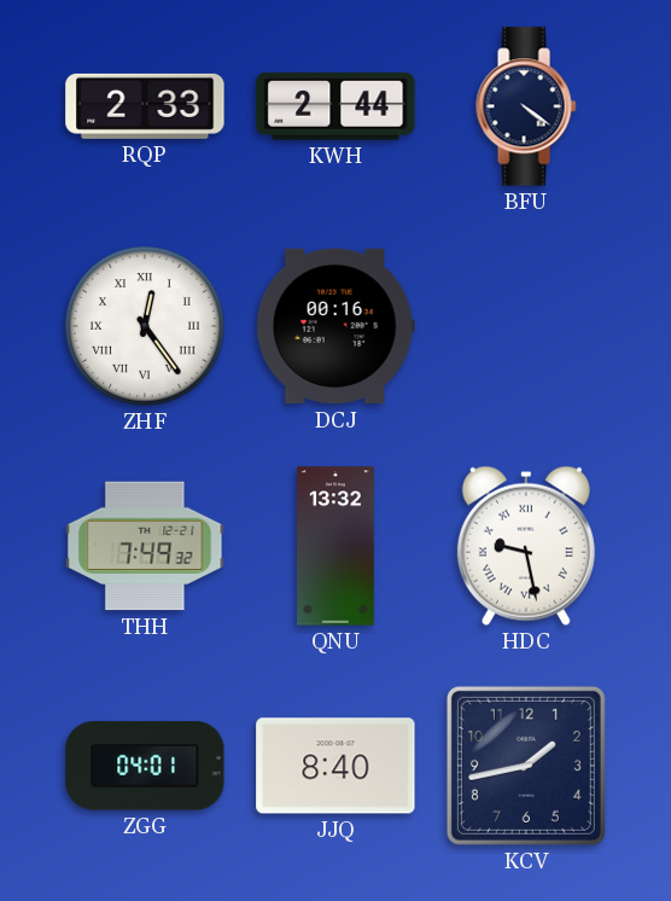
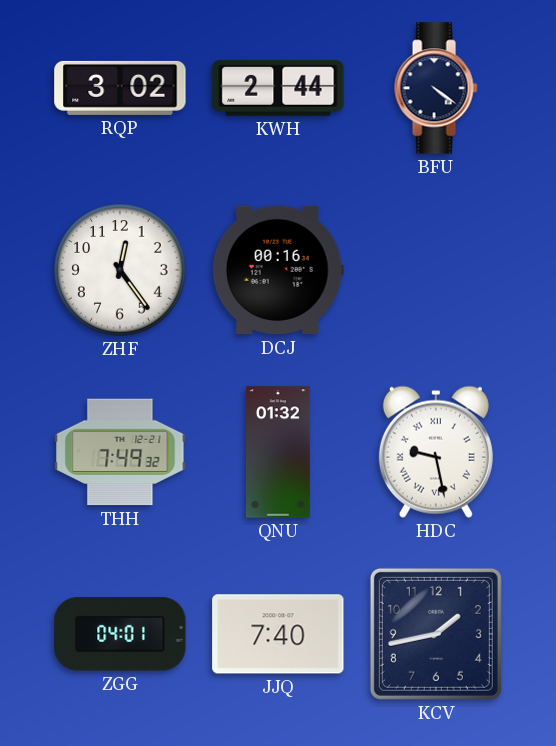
RQP: 2:33 -> 3:02 (120, 88)
ZHF numerals: Roman -> Arabic (120, 270)
QNU: 13:32 -> 01:32 (279, 452)
JJQ: 8:40 -> 7:40 (278, 634)
